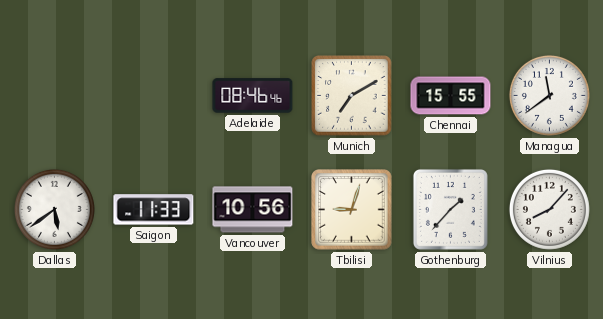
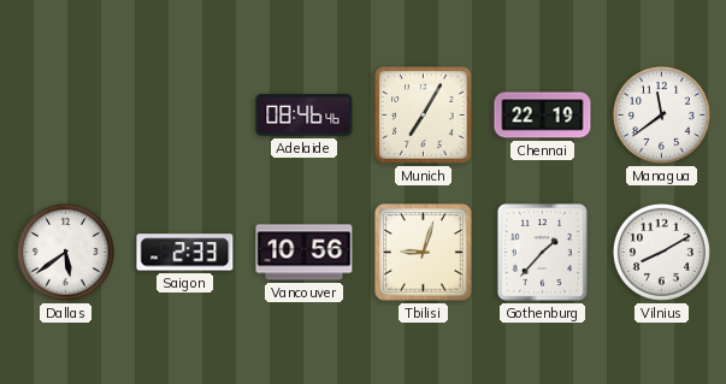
Munich: 7:10 -> 7:05 (424, 116)
Chennai: 15:55 -> 22:19 (543, 116)
Saigon: 11:33 -> 2:33 (185, 253)
Vilnius: 8:07 -> 8:10 (661, 252)
